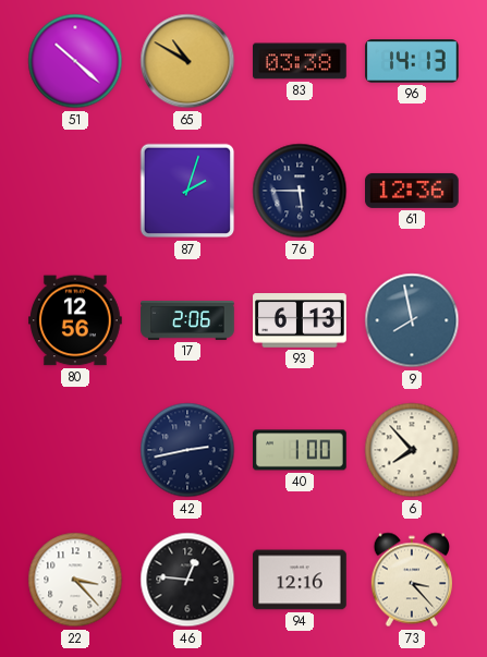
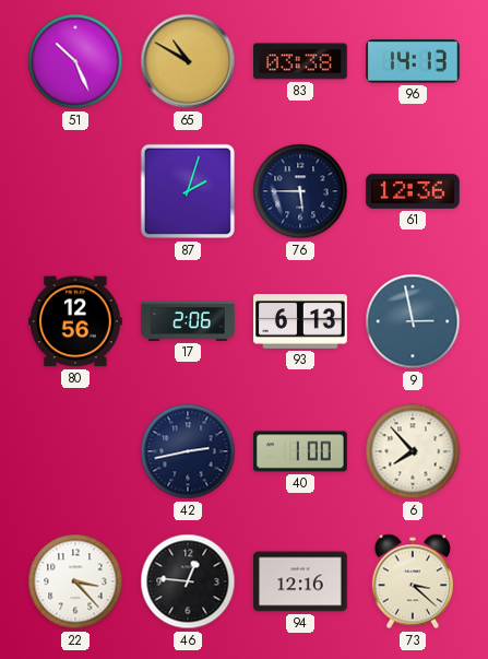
51: 10:22 -> 10:26 (75, 61)
9: 7:58 -> 2:58 (413, 321)
73: 3:23 -> 3:22 (412, 581)
